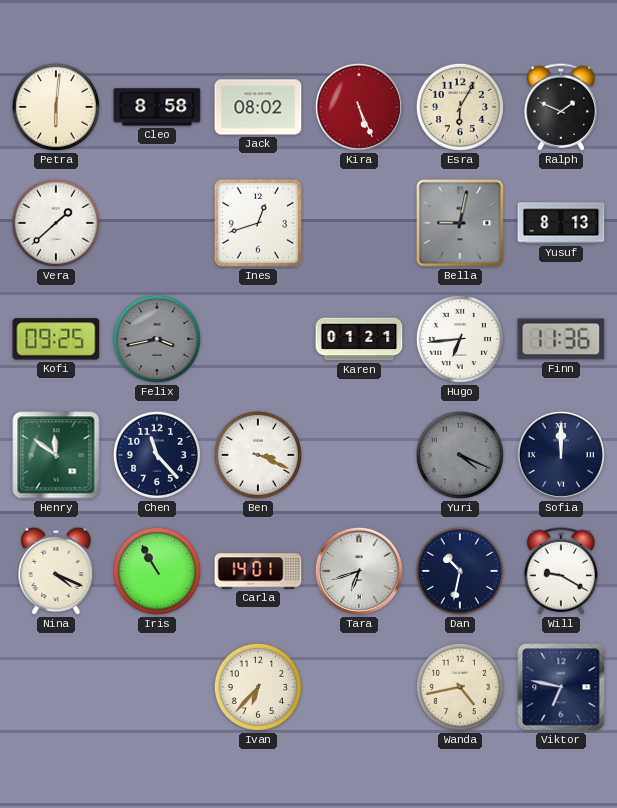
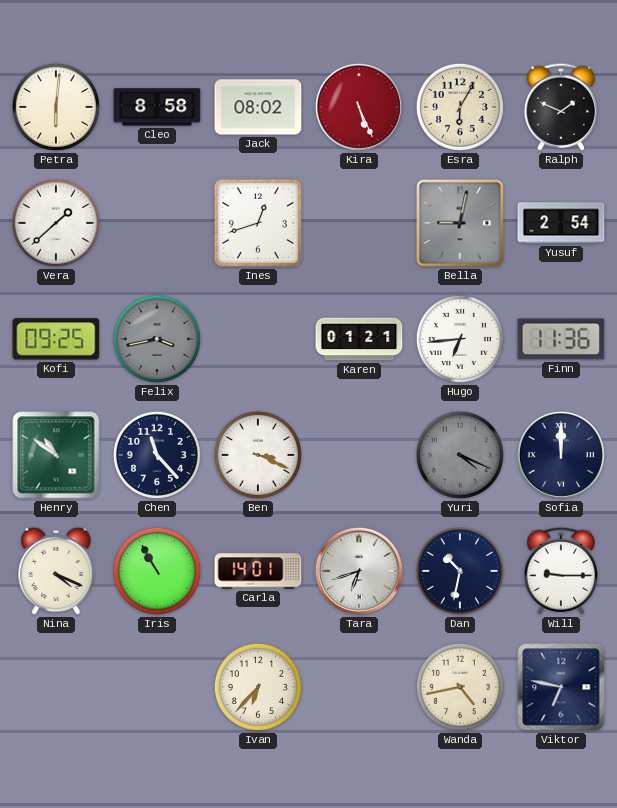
Yusuf: 8:13 -> 2:54 (561, 223)
Henry: 11:51 -> 10:51 (56, 455)
Will: 9:20 -> 9:15 (561, 571)
